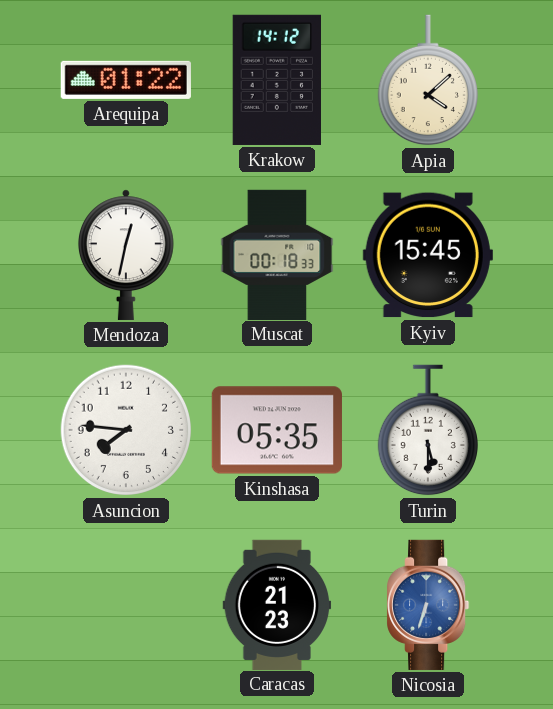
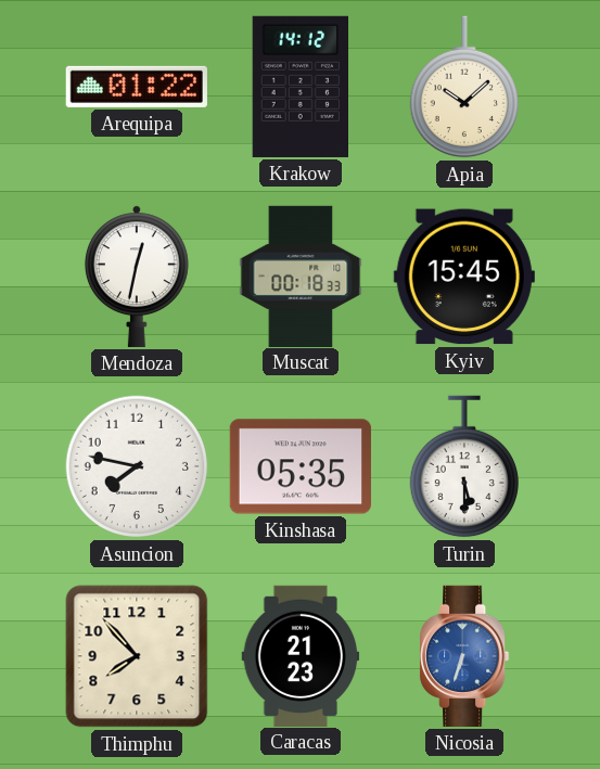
Apia: 4:08 -> 10:08 (464, 87)
Asuncion: 7:46 -> 7:47 (137, 466)
Thimphu: none -> 7:53 (137, 656)
